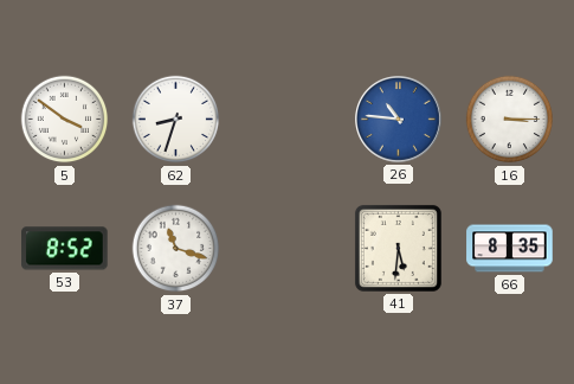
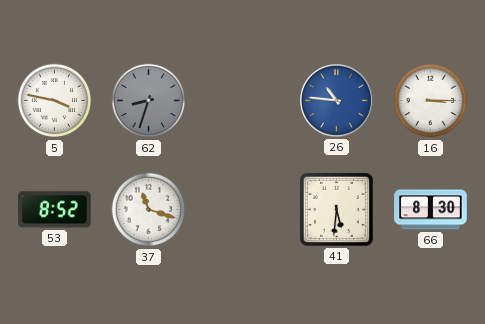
5: 3:51 -> 3:47 (55, 101)
62 dial: white -> grey (149, 101)
66: 8:35 -> 8:30 (431, 210)
